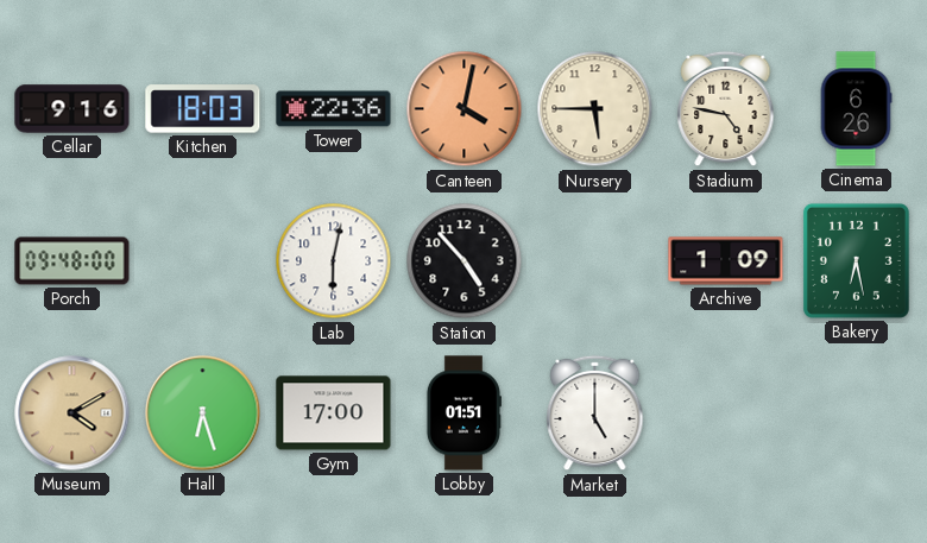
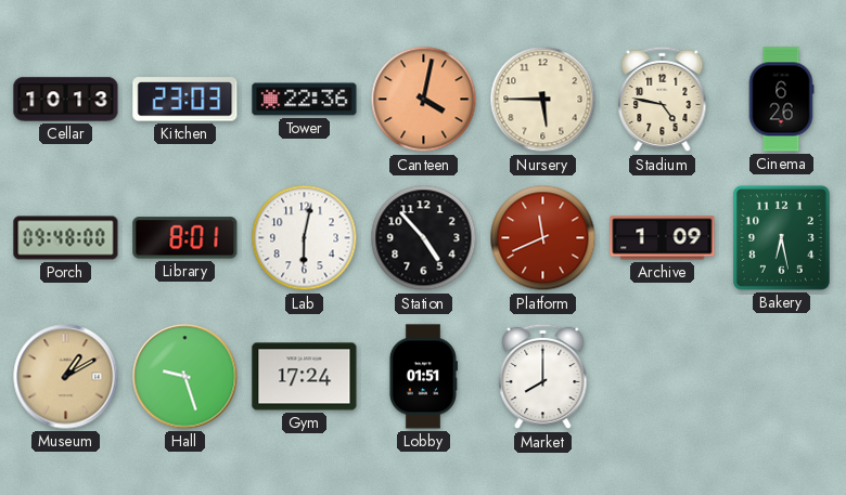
Cellar: 9:16 -> 10:13 (66, 100)
Kitchen: 18:03 -> 23:03 (185, 100)
Library: none -> 8:01 (185, 238)
Platform: none -> 11:41 (543, 238)
Museum: 4:10 -> 1:10 (66, 377)
Hall: 6:27 -> 9:27 (185, 377)
Gym: 17:00 -> 17:24 (305, 377)
Market: 5:00 -> 8:00 (543, 377)
